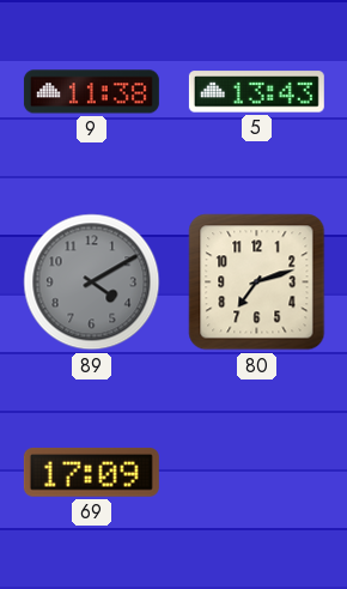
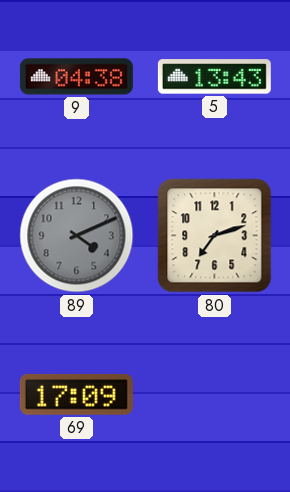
9: 11:38 -> 04:38 (76, 77)
89: 4:10 -> 4:11 (77, 236)
